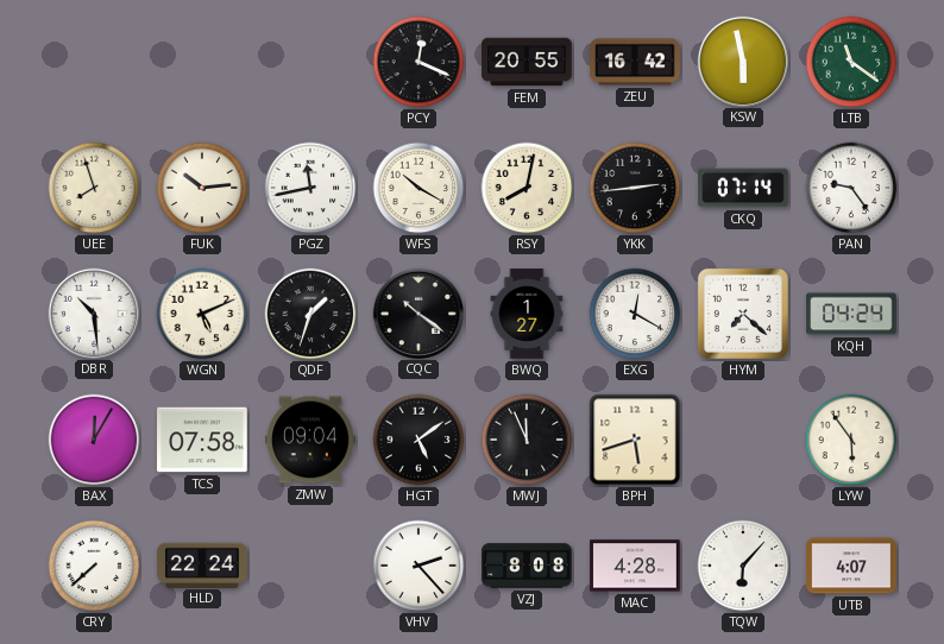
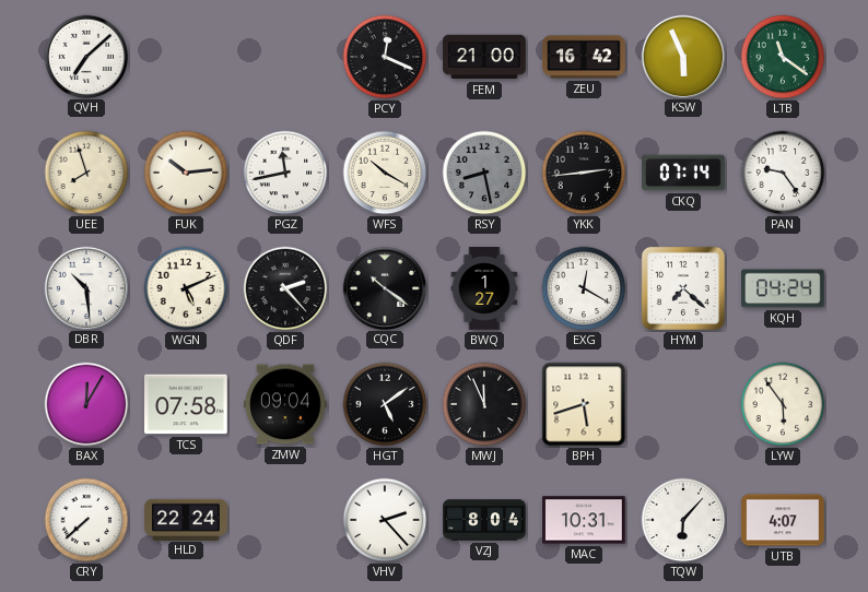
QVH: none -> 7:08 (85, 56)
FEM: 20:55 -> 21:00 (484, 57)
KSW: 5:58 -> 5:56 (682, 56)
RSY: 8:02 -> 8:28 (484, 173)
RSY dial: cream -> grey (484, 173)
QDF: 1:33 -> 2:23 (285, 288)
VZJ: 8:08 -> 8:04 (484, 520)
MAC: 4:28 -> 10:31 (584, 520)
